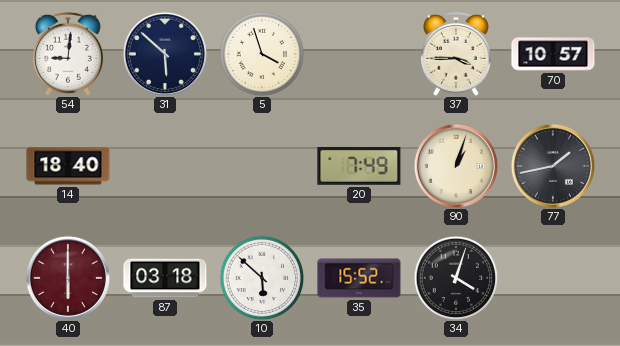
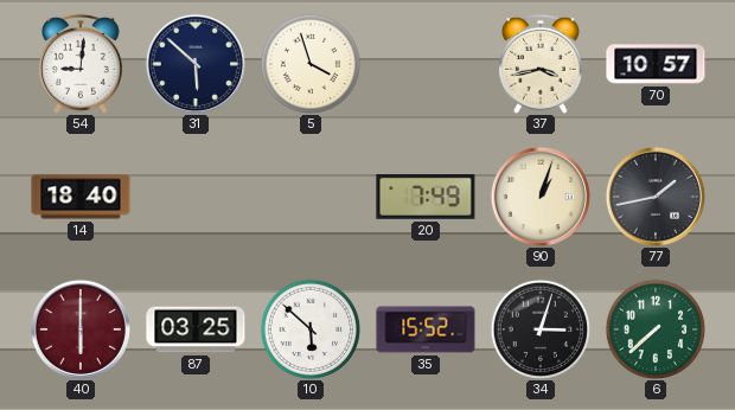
37: 3:45 -> 3:43 (541, 64)
87: 03:18 -> 03:25 (196, 329)
34: 4:03 -> 3:03 (541, 329)
6: none -> 7:38 (656, 329)
